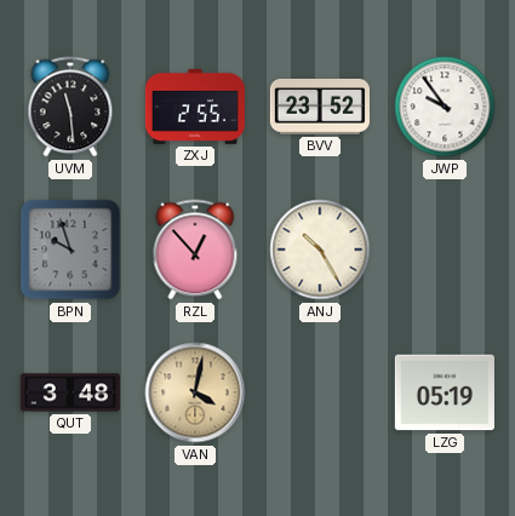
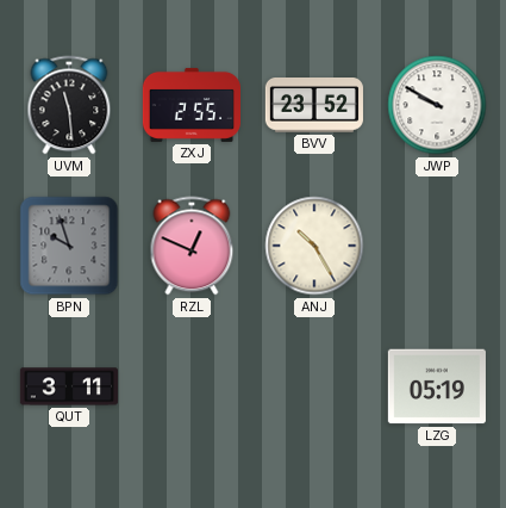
JWP: 9:54 -> 9:50 (437, 105)
RZL: 12:53 -> 12:49 (192, 246)
QUT: 3:48 -> 3:11 (68, 386)
VAN: 4:02 -> none (195, 392)
